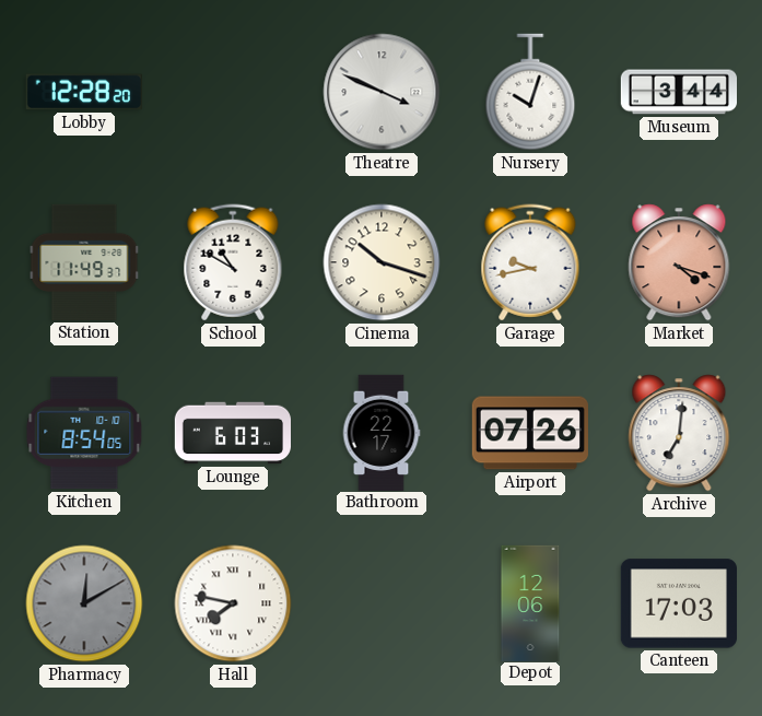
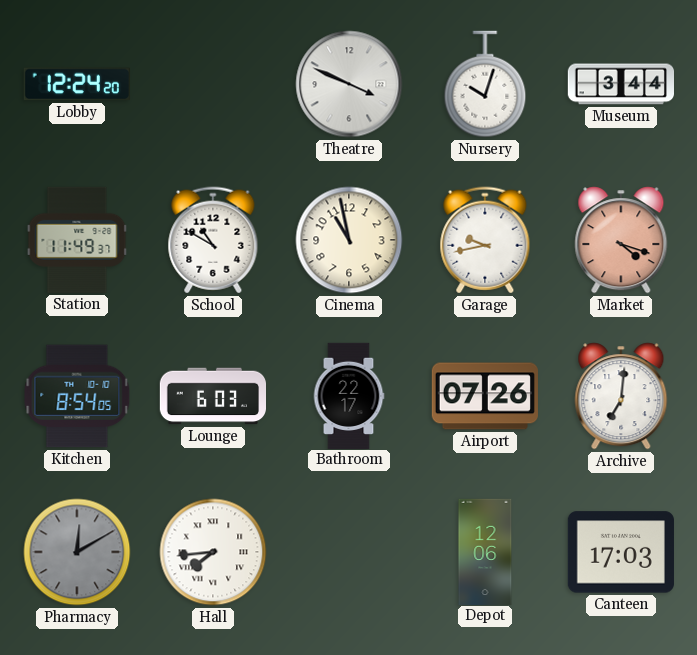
Lobby: 12:28 -> 12:24 (77, 84)
Cinema: 10:18 -> 10:58 (349, 240)
Hall: 7:47 -> 7:44 (213, 552)
